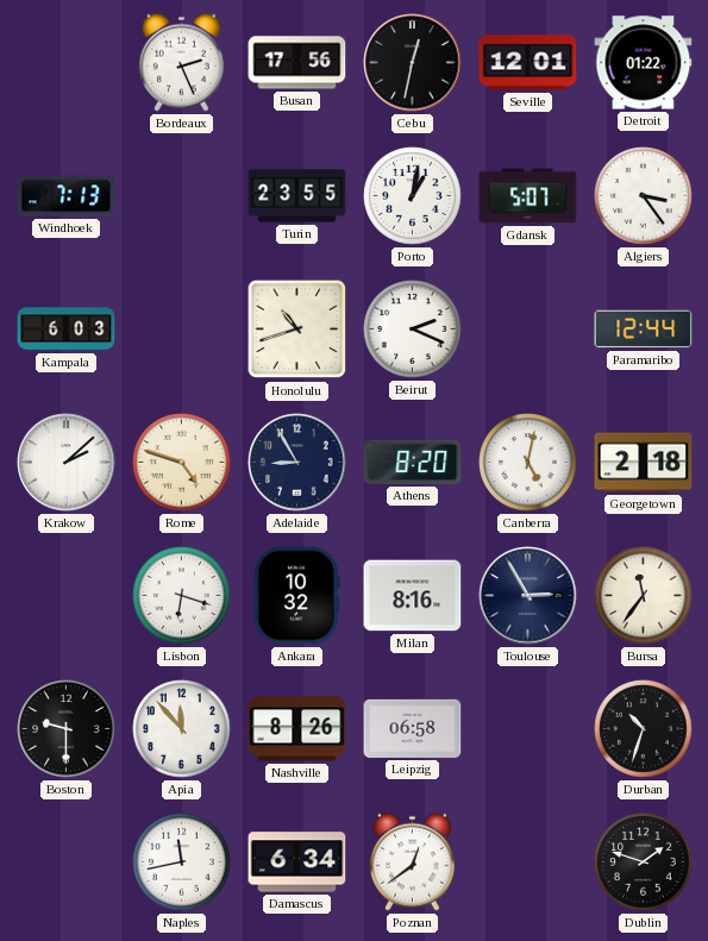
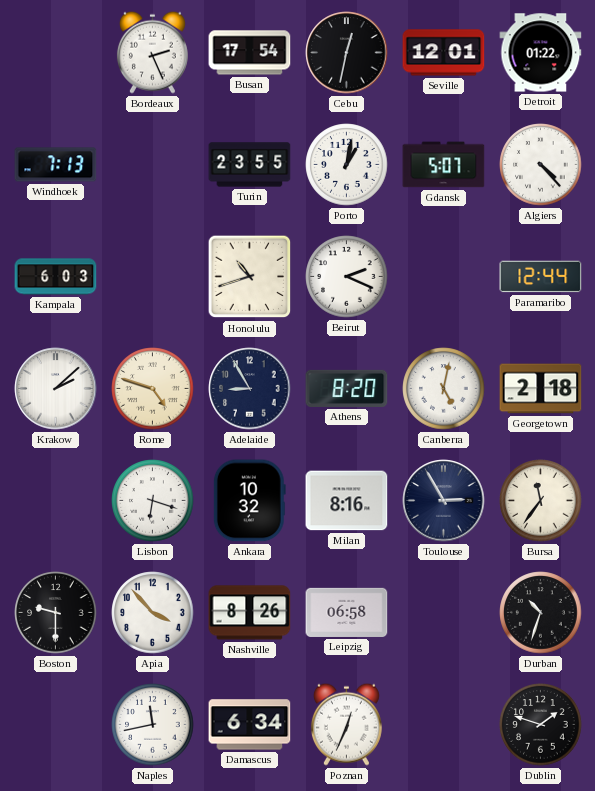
Busan: 17:56 -> 17:54 (250, 53)
Algiers: 3:24 -> 4:23 (541, 165)
Apia: 11:53 -> 3:53 (153, 613)
Poznan: 12:39 -> 12:34 (346, 724)
